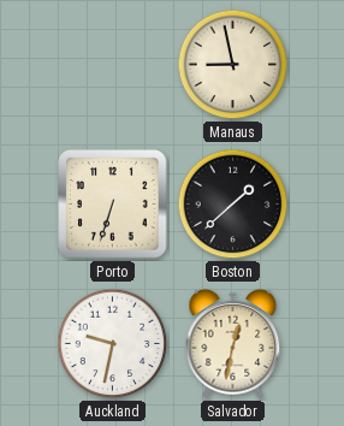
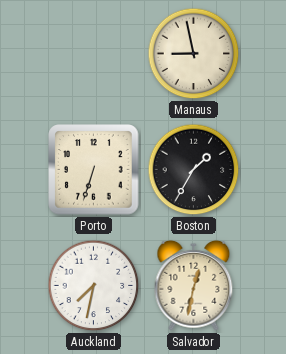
Boston: 1:38 -> 1:35 (194, 170)
Auckland: 9:32 -> 7:32 (94, 286)
